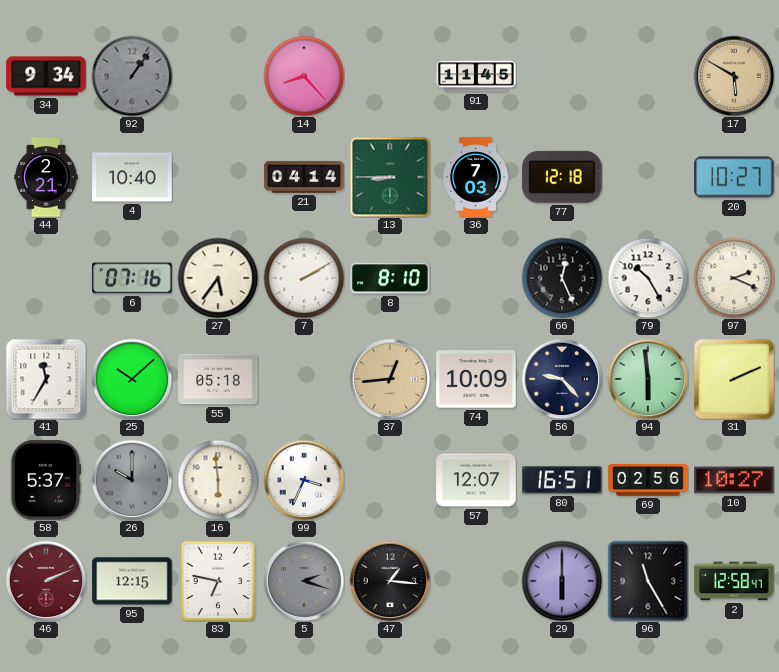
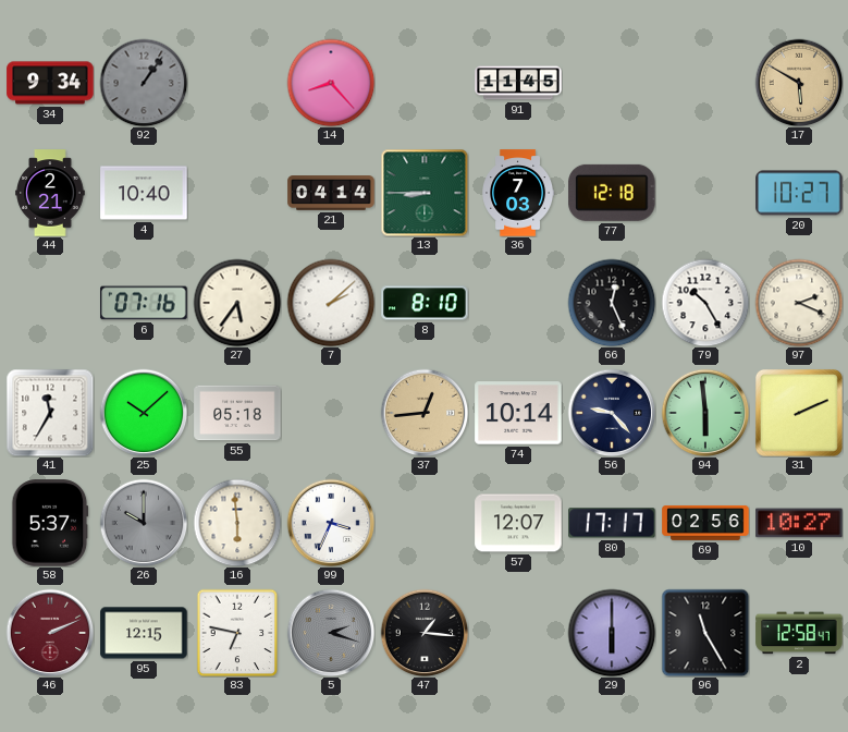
7: 2:10 -> 2:08 (331, 303)
74: 10:09 -> 10:14 (518, 413)
80: 16:51 -> 17:17 (612, 523)
